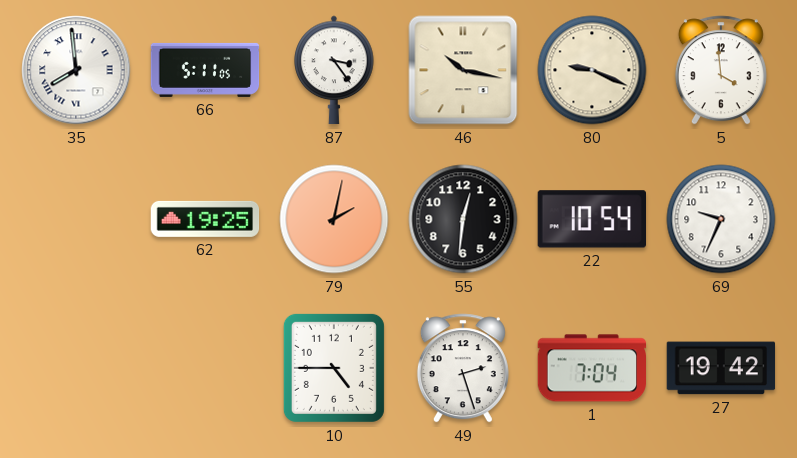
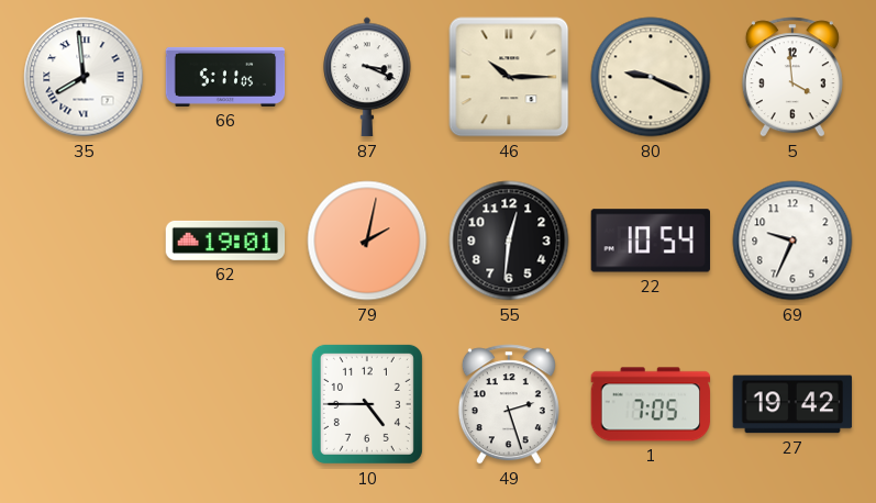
87: 3:24 -> 3:19 (367, 77)
46: 10:17 -> 10:15 (509, 77)
62: 19:25 -> 19:01 (225, 241)
1: 7:04 -> 7:05 (651, 404)
